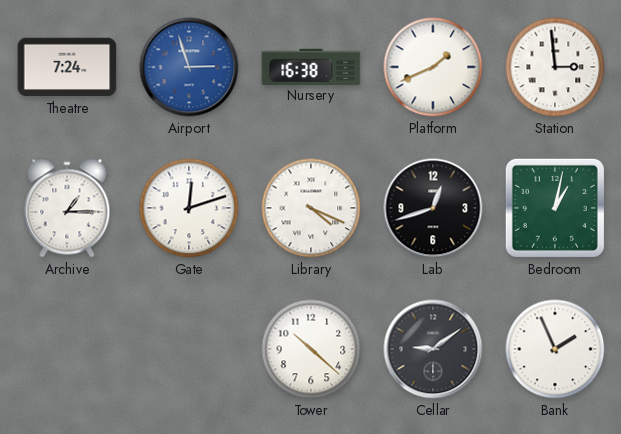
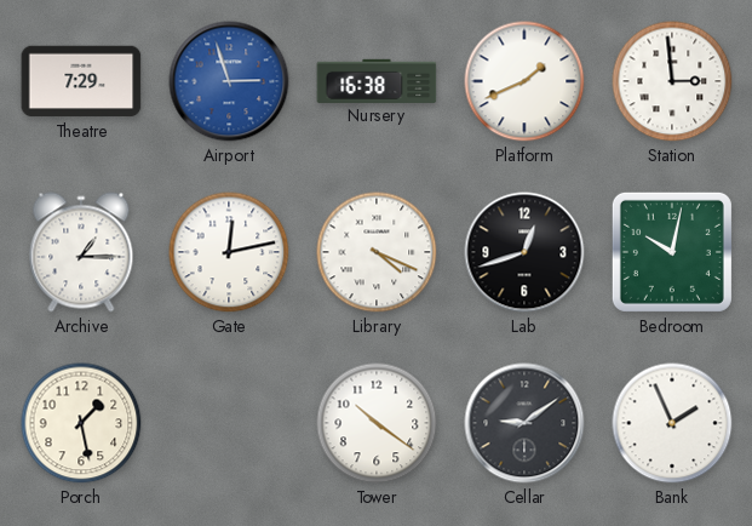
Theatre: 7:24 -> 7:29 (81, 81)
Gate: 12:12 -> 12:13 (229, 252)
Bedroom: 1:02 -> 10:02 (672, 252)
Porch: none -> 1:28 (81, 423)
Tower: 10:22 -> 10:21 (377, 423)
